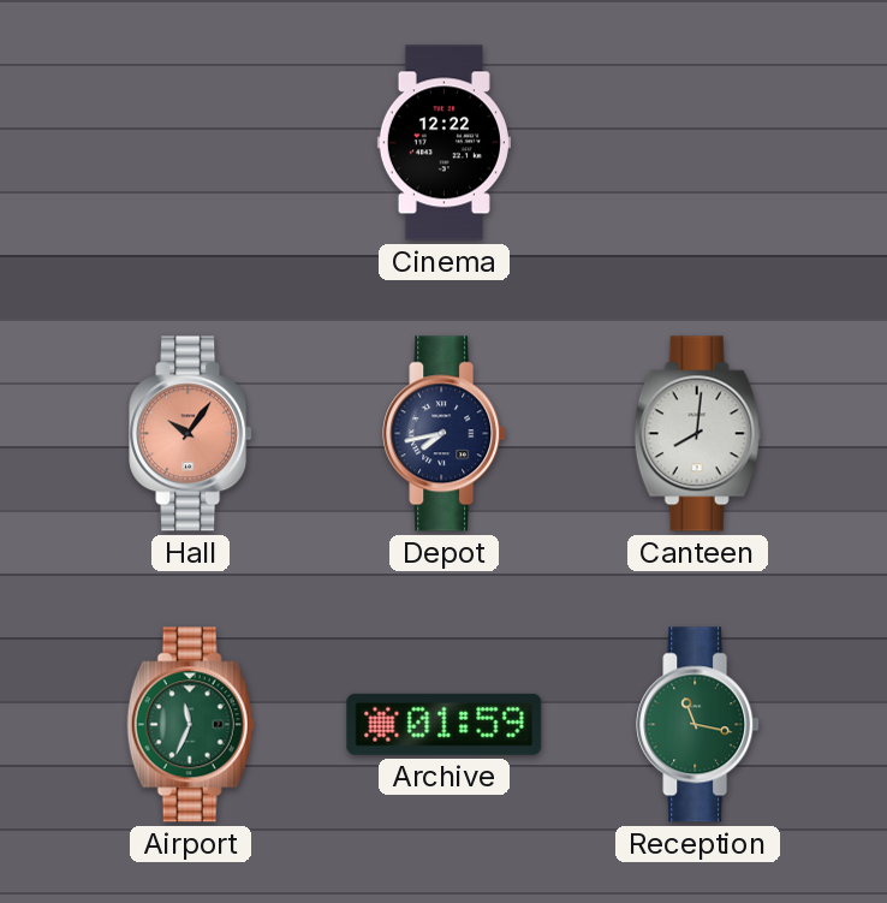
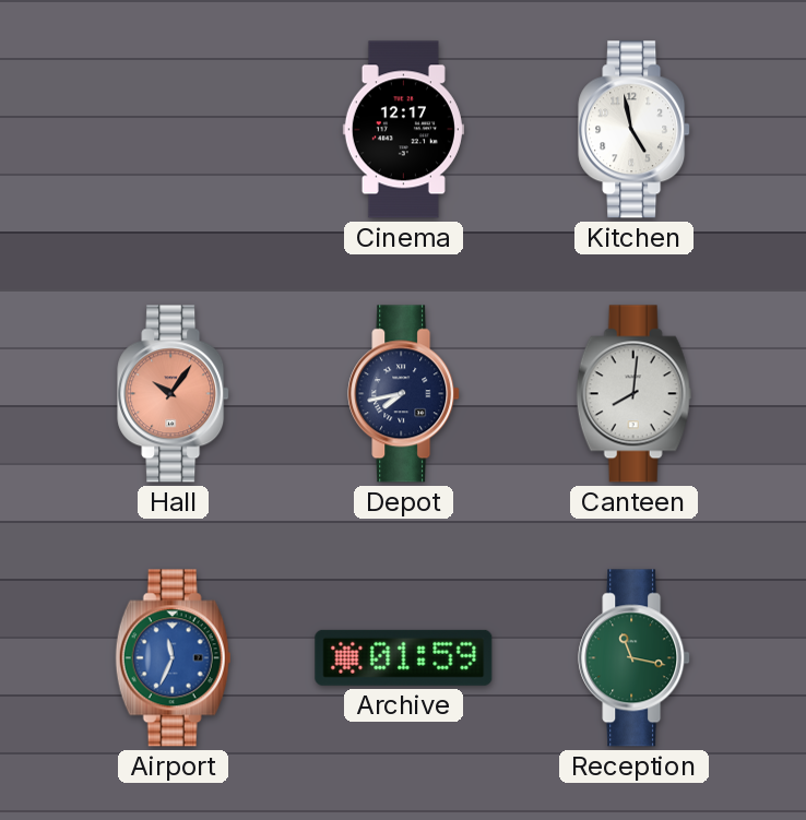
Cinema: 12:22 -> 12:17 (403, 130)
Kitchen: none -> 4:58 (635, 130)
Airport dial: green -> blue (174, 658)
